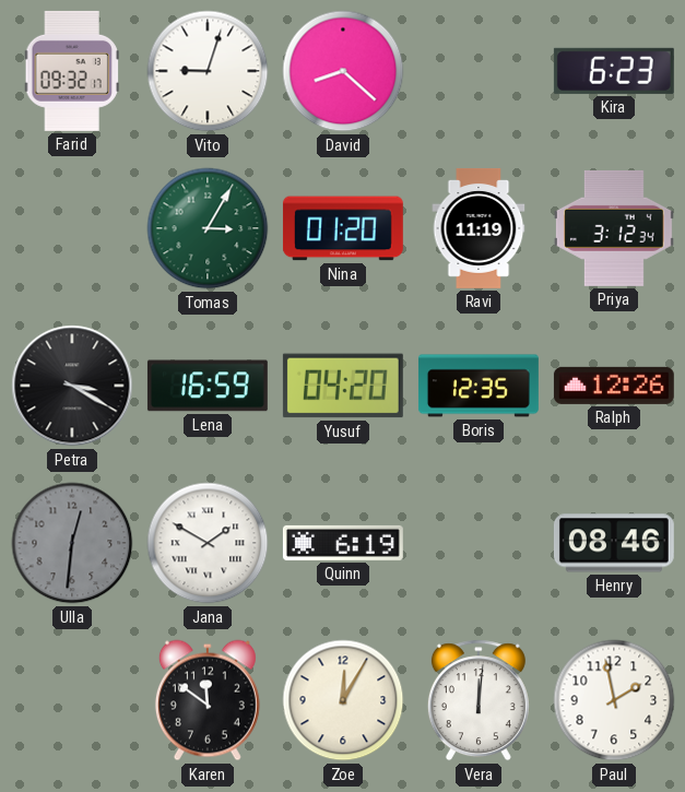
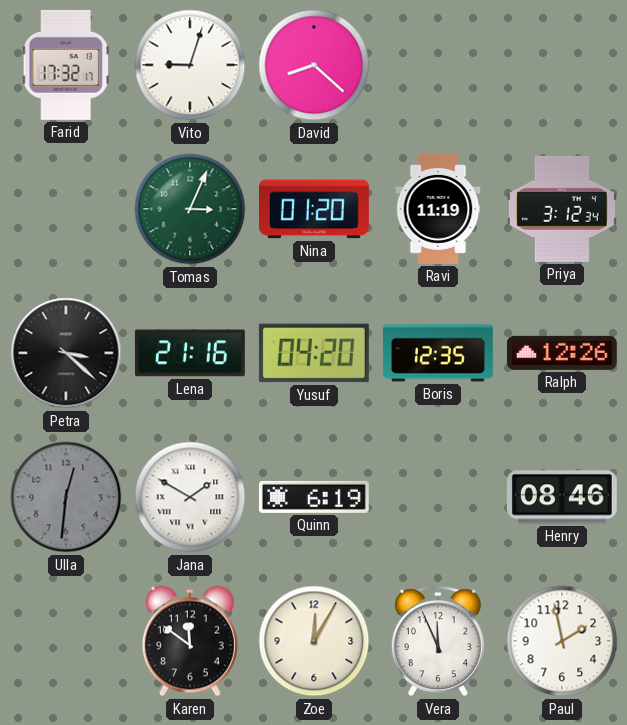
Farid: 09:32 -> 17:32 (66, 65)
Kira: 6:23 -> none (614, 71)
Tomas: 3:05 -> 3:04 (190, 209)
Petra: 3:20 -> 3:22 (66, 353)
Lena: 16:59 -> 21:16 (190, 353)
Vera: 12:01 -> 11:56 (438, 641)
